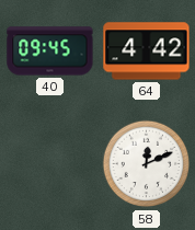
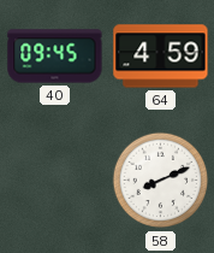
64: 4:42 -> 4:59 (161, 57)
58: 12:11 -> 8:11 (161, 181)
